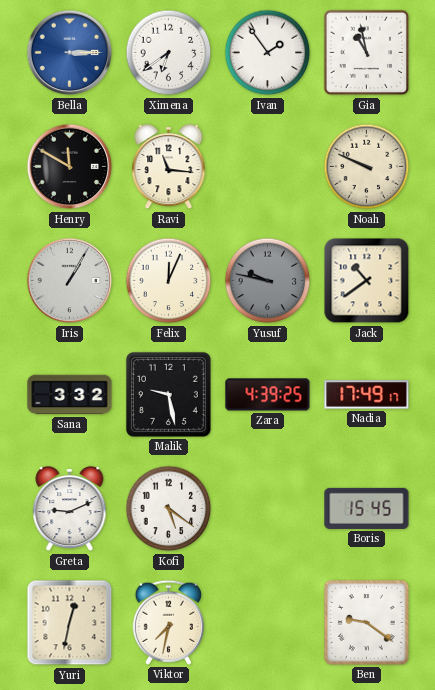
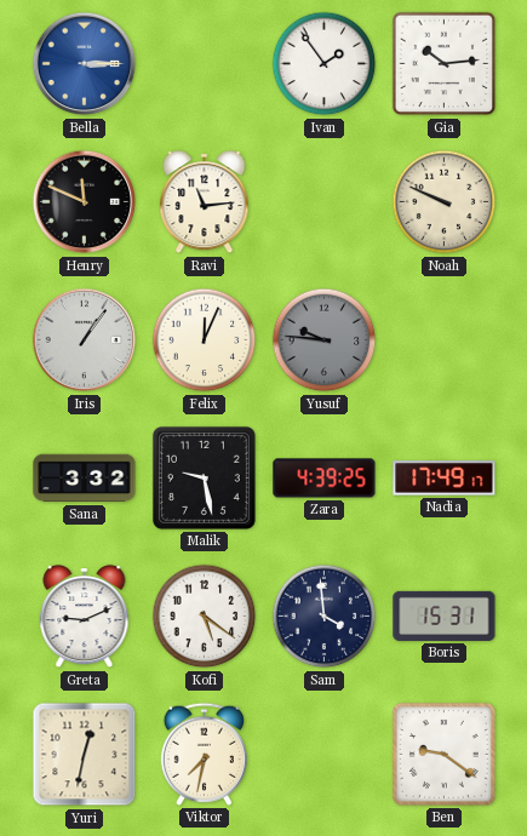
Ximena: 6:39 -> none (169, 53)
Gia: 10:58 -> 10:14 (445, 64)
Henry: 11:50 -> 11:49 (85, 202)
Ravi: 11:16 -> 11:14 (205, 202)
Iris: 1:05 -> 1:06 (85, 340)
Yusuf: 9:47 -> 9:46 (325, 340)
Jack: 10:39 -> none (367, 281)
Sam: none -> 3:59 (325, 617)
Boris: 15:45 -> 15:31 (445, 615)
